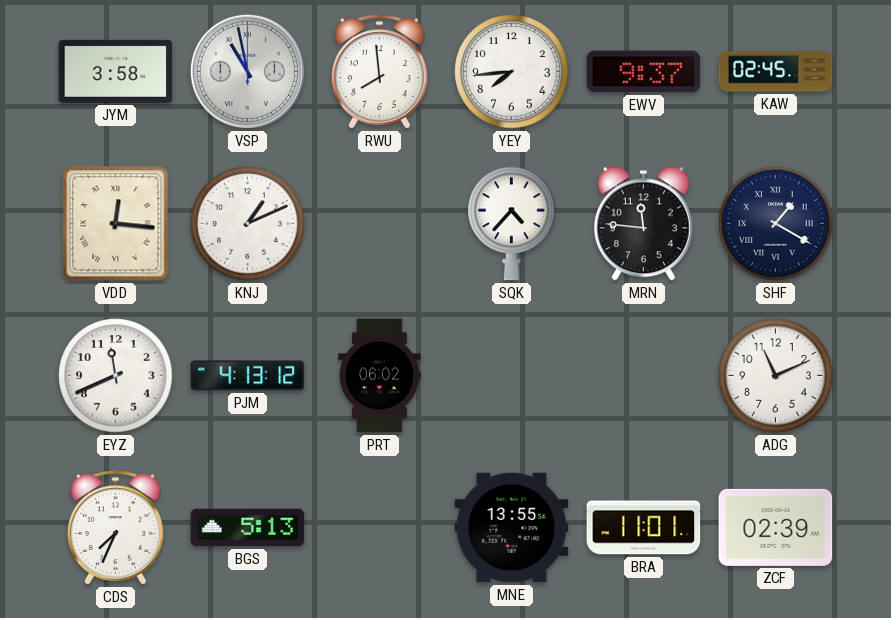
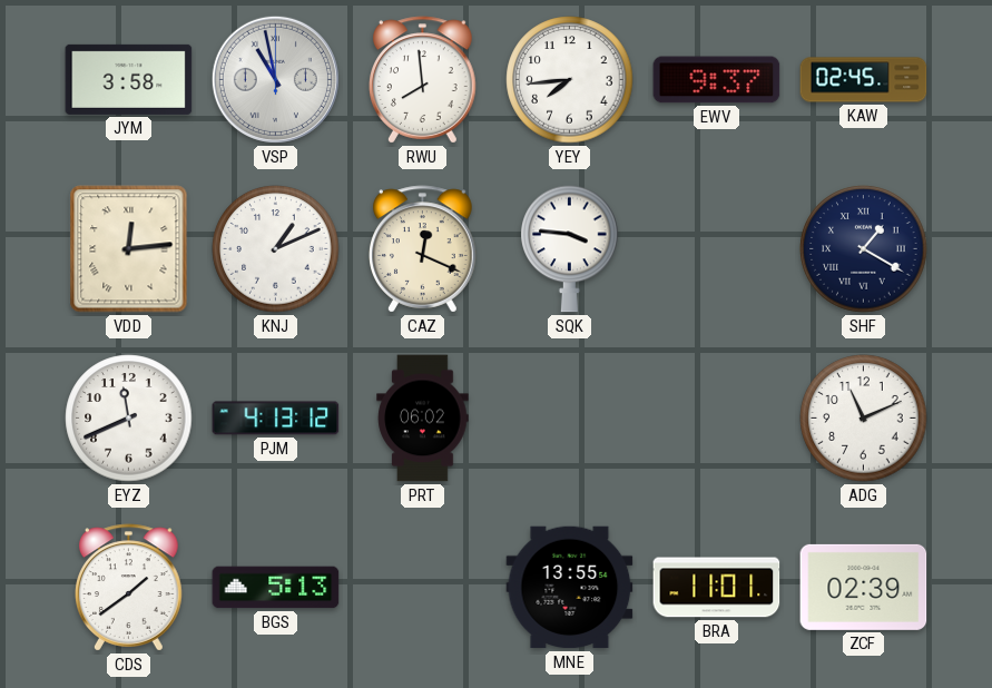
VDD: 12:16 -> 12:14 (129, 249)
CAZ: none -> 12:19 (423, 249)
SQK: 4:37 -> 3:46 (570, 249)
MRN: 11:46 -> none (643, 224)
CDS: 7:34 -> 1:39 (129, 588)
